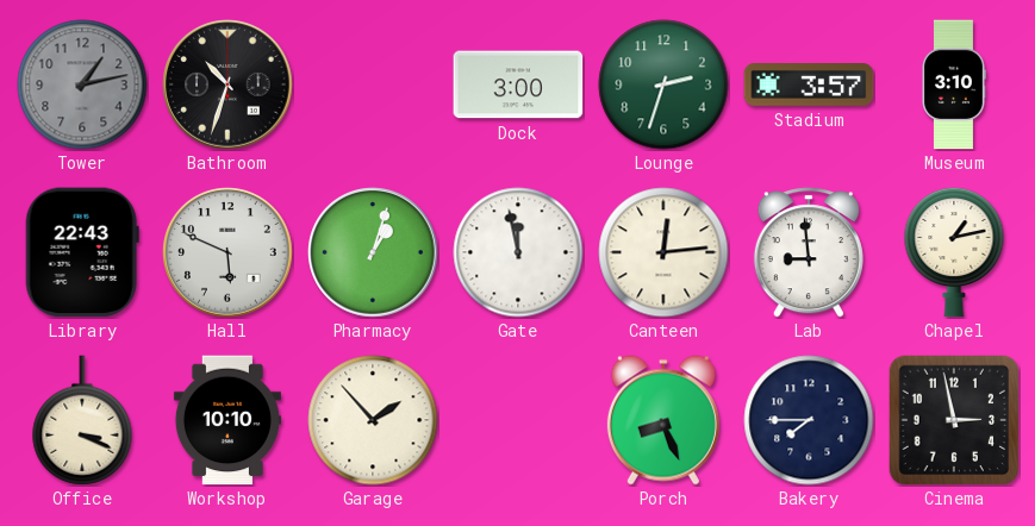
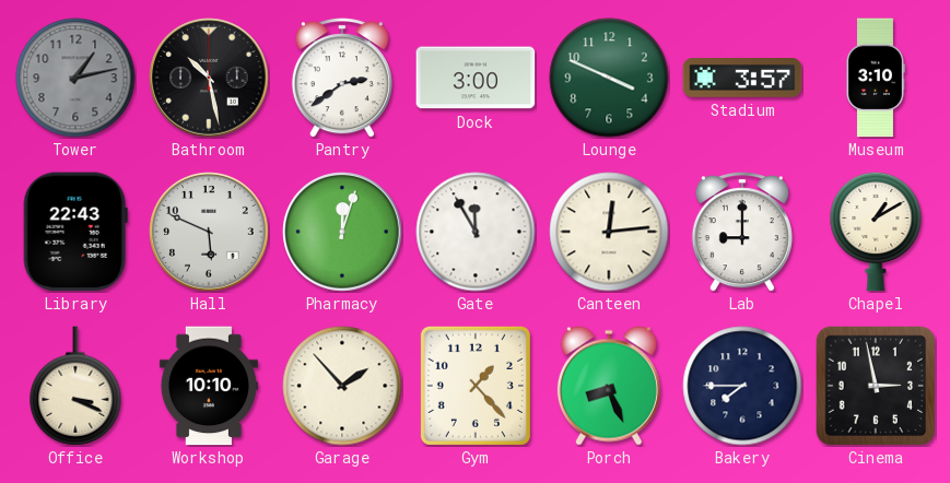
Bathroom: 10:33 -> 10:28 (209, 78)
Pantry: none -> 2:39 (342, 78)
Lounge: 2:33 -> 3:49 (609, 78)
Pharmacy: 1:03 -> 12:03 (342, 232)
Gate: 11:58 -> 11:55 (476, 232)
Lab: 8:59 -> 9:00 (742, 232)
Chapel: 1:13 -> 1:10 (876, 232)
Gym: none -> 1:23 (476, 386)
